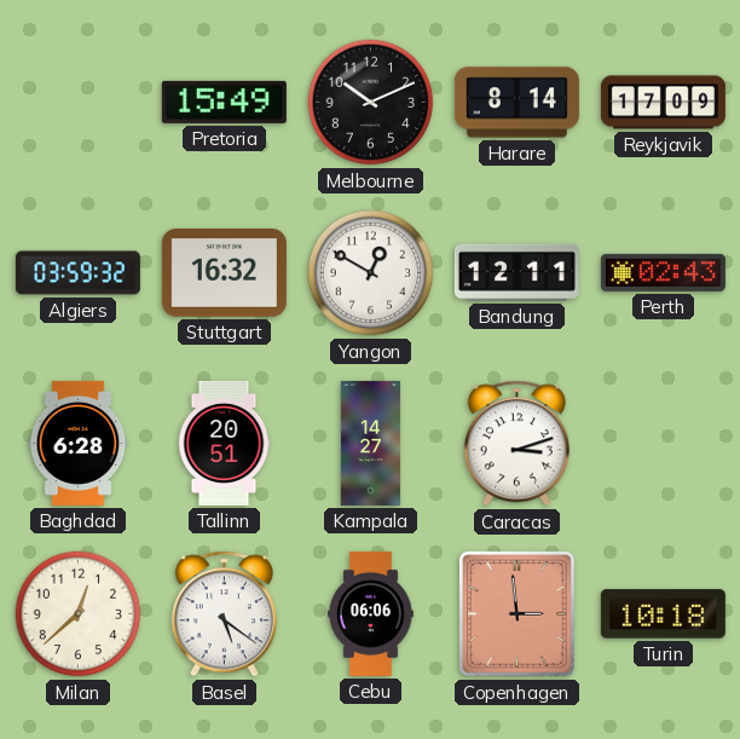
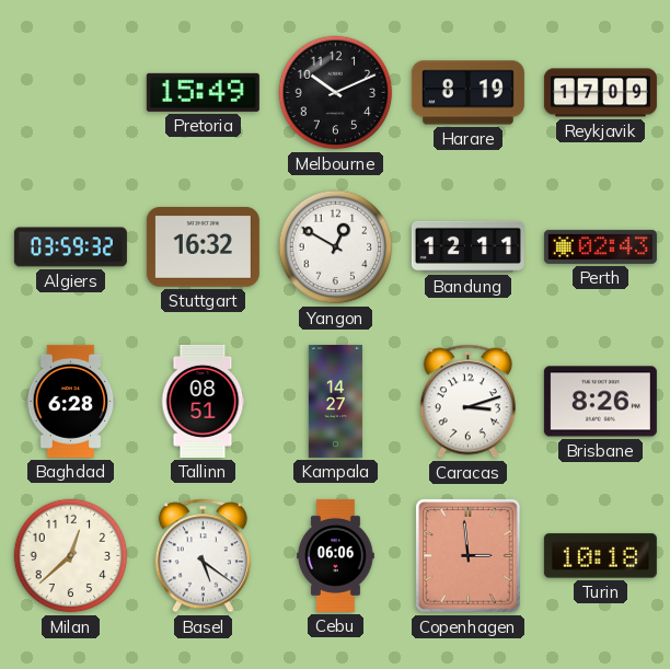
Harare: 8:14 -> 8:19 (467, 93)
Tallinn: 20:51 -> 08:51 (203, 401)
Brisbane: none -> 8:26 (600, 402)
